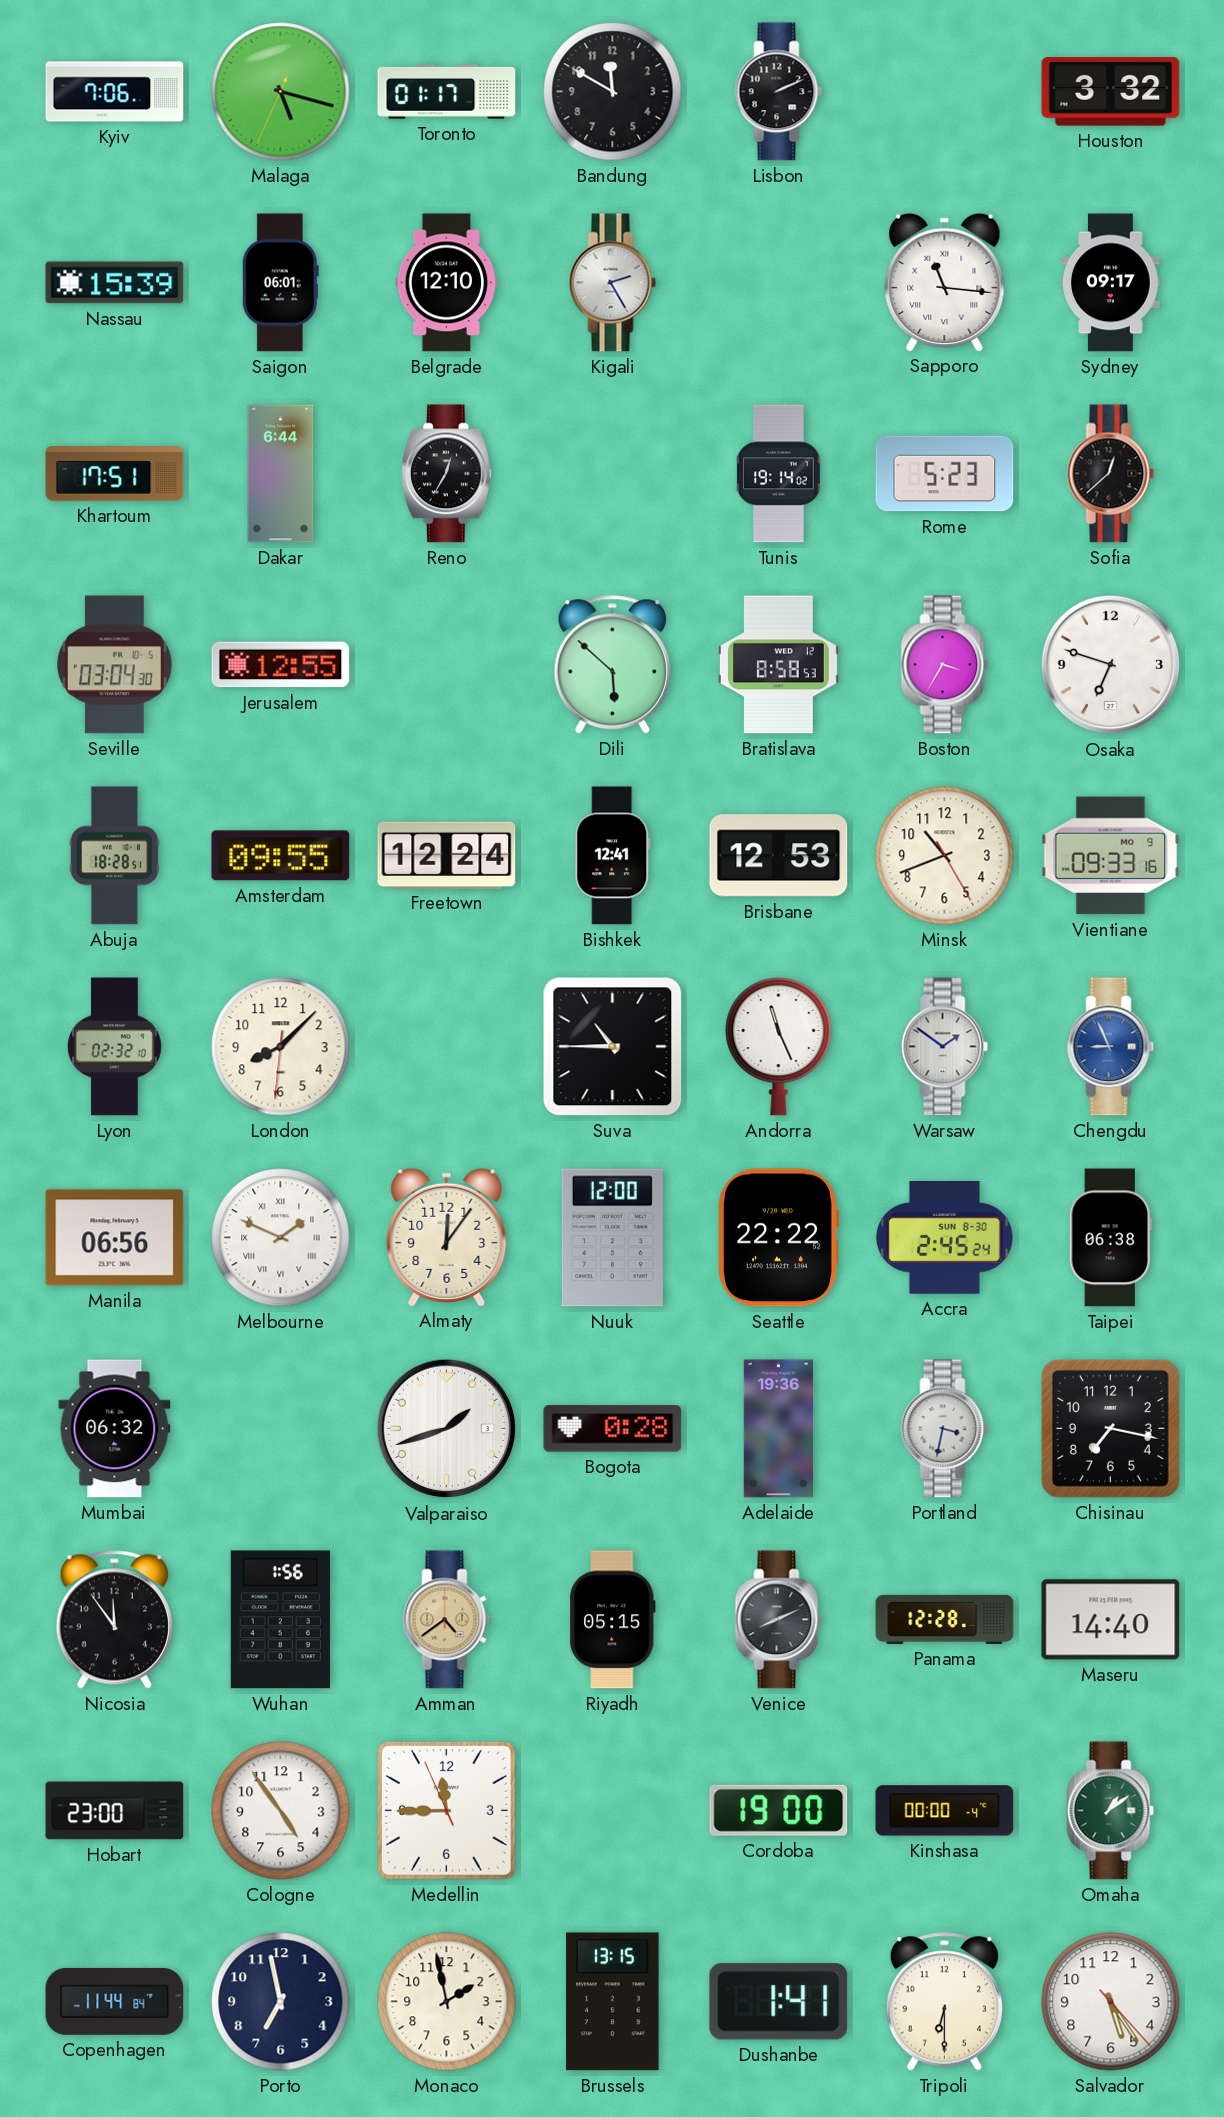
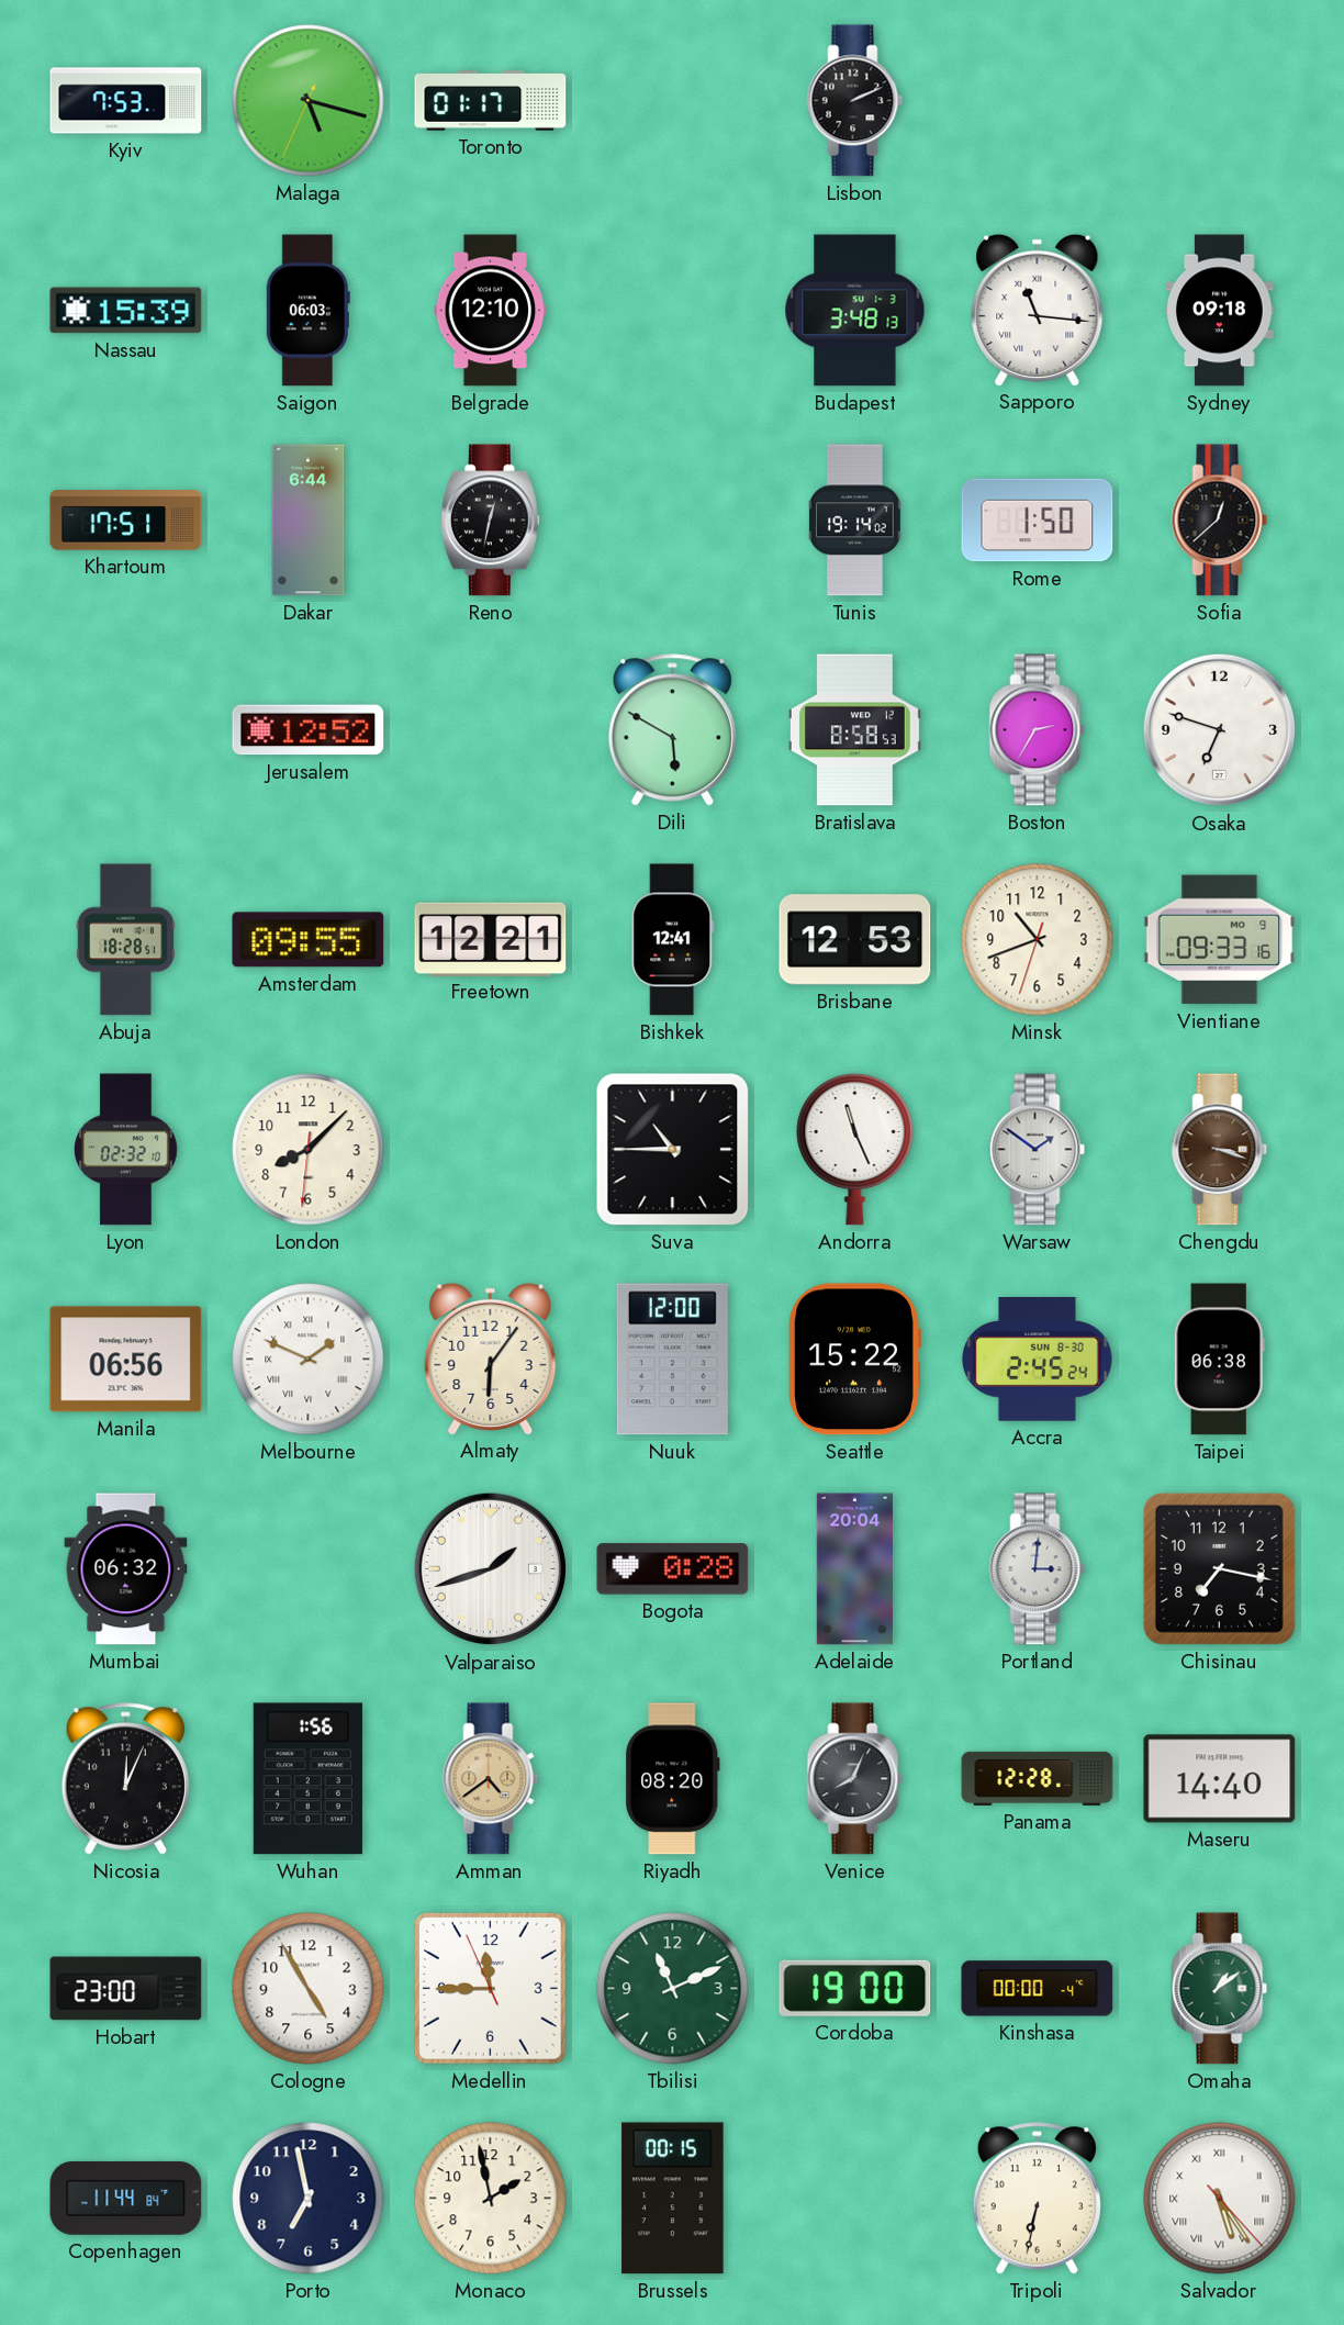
Kyiv: 7:06 -> 7:53 (126, 101)
Bandung: 11:50 -> none (613, 92)
Houston: 3:32 -> none (1111, 92)
Saigon: 06:01 -> 06:03 (307, 311)
Kigali: 2:25 -> none (613, 283)
Budapest: none -> 3:48 (855, 311)
Sydney: 09:17 -> 09:18 (1220, 311)
Reno: 12:35 -> 12:32 (490, 521)
Rome: 5:23 -> 1:50 (1038, 521)
Seville: 03:04 -> none (114, 665)
Jerusalem: 12:55 -> 12:52 (309, 730)
Dili: 5:52 -> 5:50 (672, 730)
Boston: 3:35 -> 2:35 (1038, 730)
Freetown: 12:24 -> 12:21 (491, 939)
Minsk: 10:41:25 -> 10:41:33 (1038, 940)
Chengdu: 8:56 -> 3:18 (1220, 1150)
Chengdu dial: blue -> brown (1220, 1150)
Almaty: 12:06 -> 6:06 (491, 1359)
Seattle: 22:22 -> 15:22 (854, 1360)
Adelaide: 19:36 -> 20:04 (854, 1569)
Portland: 3:32 -> 3:01 (1038, 1569)
Nicosia: 11:54 -> 12:04 (125, 1779)
Riyadh: 05:15 -> 08:20 (672, 1779)
Venice: 8:11 -> 8:04 (855, 1779)
Cologne: 4:54 -> 4:55 (309, 1989)
Tbilisi: none -> 11:11 (673, 1989)
Brussels: 13:15 -> 00:15 (673, 2199)
Dushanbe: 1:41 -> none (779, 2002)
Tripoli: 6:30 -> 6:32 (1037, 2199)
Salvador numerals: Arabic -> Roman (1220, 2199)
